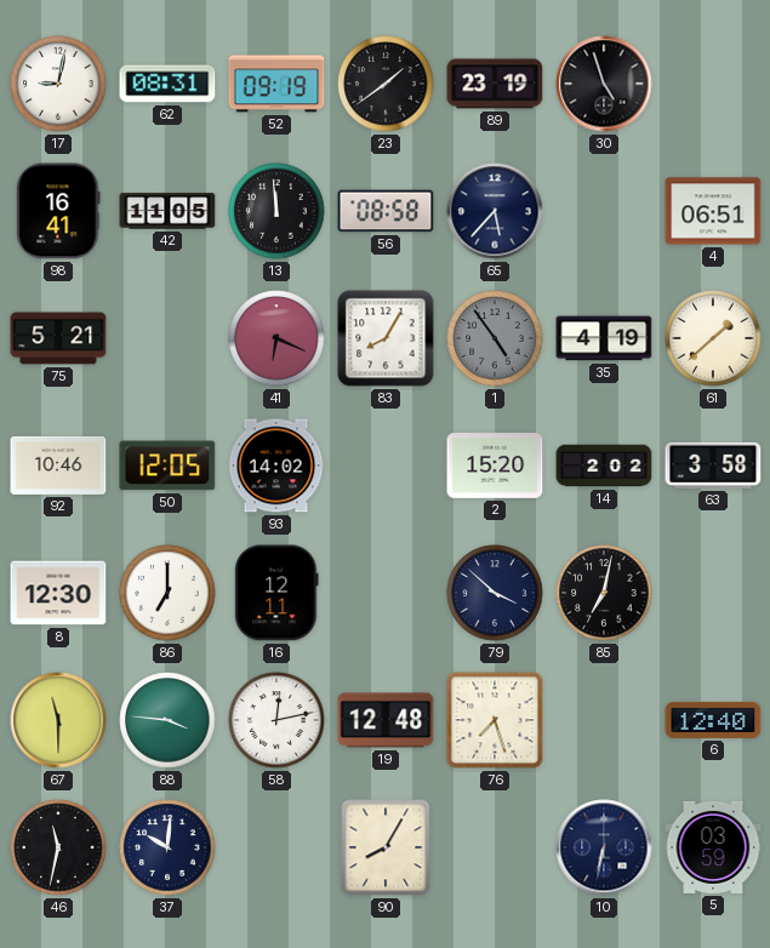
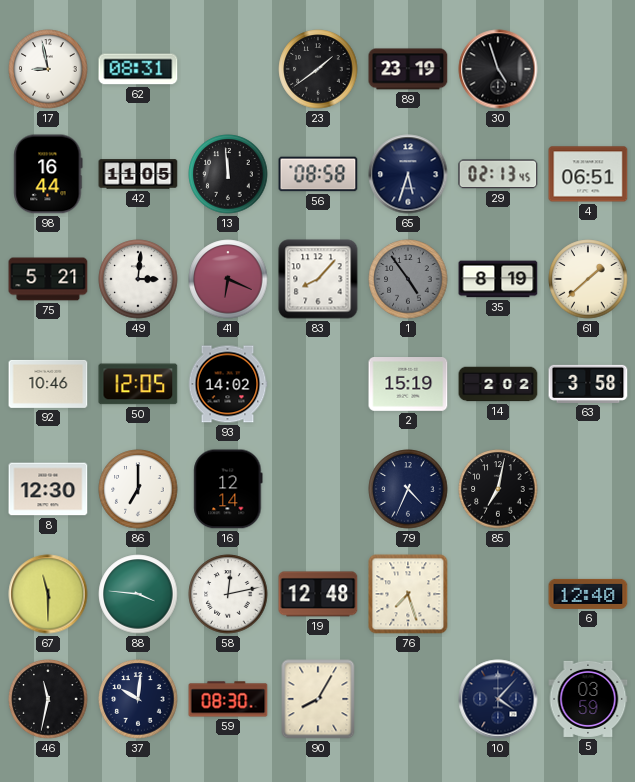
17: 9:02 -> 8:58 (48, 69)
52: 09:19 -> none (276, 84)
98: 16:41 -> 16:44 (48, 174)
65: 5:37 -> 5:33 (408, 174)
29: none -> 02:13 (498, 174)
49: none -> 3:01 (138, 279)
83: 8:05 -> 8:07 (318, 279)
35: 4:19 -> 8:19 (498, 279)
2: 15:20 -> 15:19 (408, 385)
16: 12:11 -> 12:14 (228, 489)
79: 3:52 -> 4:34 (408, 489)
59: none -> 08:30 (228, 699)
10: 6:32 -> 4:07 (498, 699)
